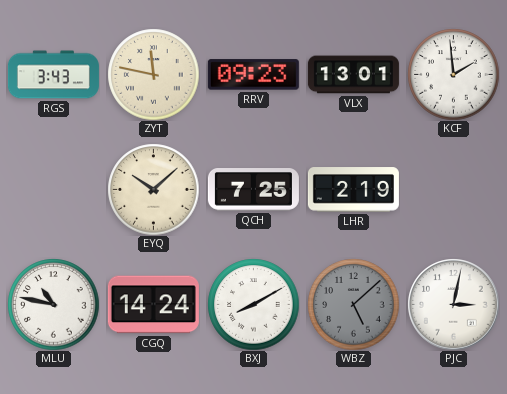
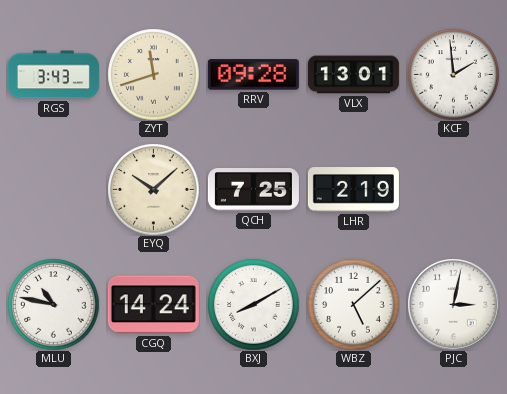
ZYT: 11:47 -> 11:42 (153, 74)
RRV: 09:23 -> 09:28 (253, 75)
WBZ dial: grey -> white (353, 304)
